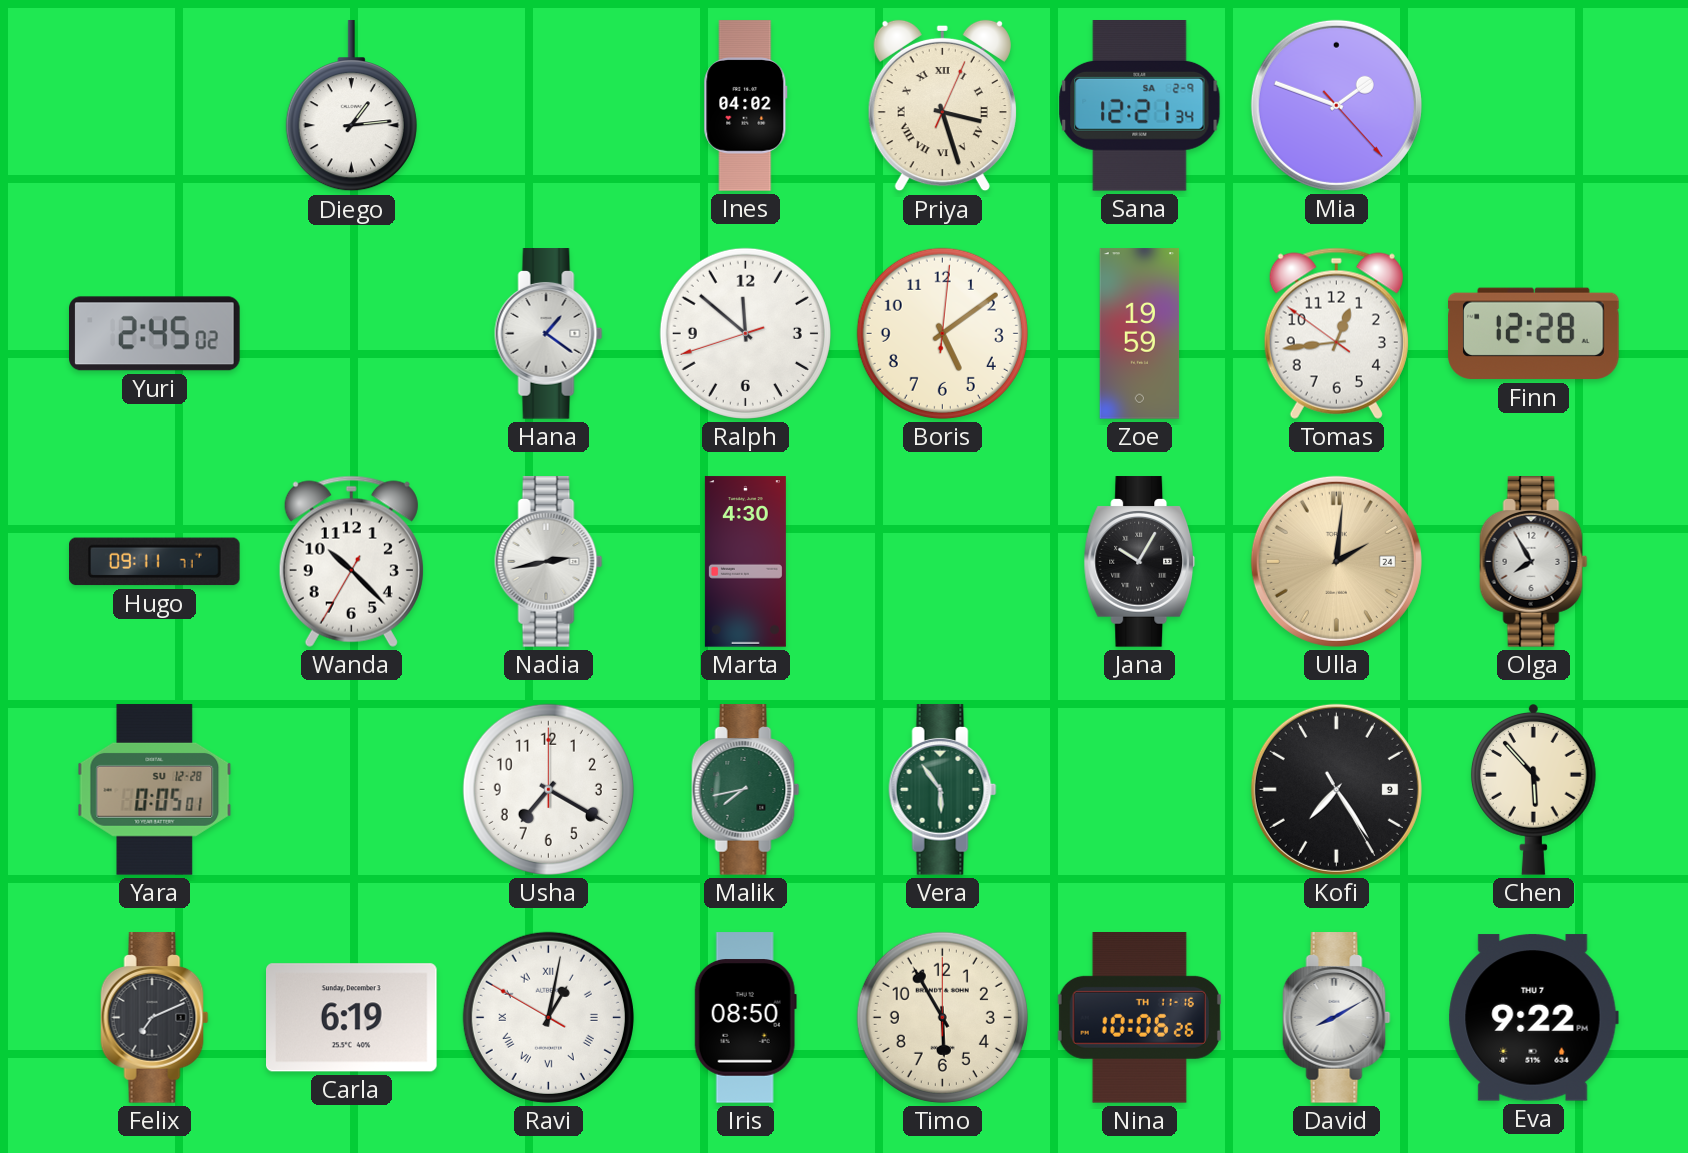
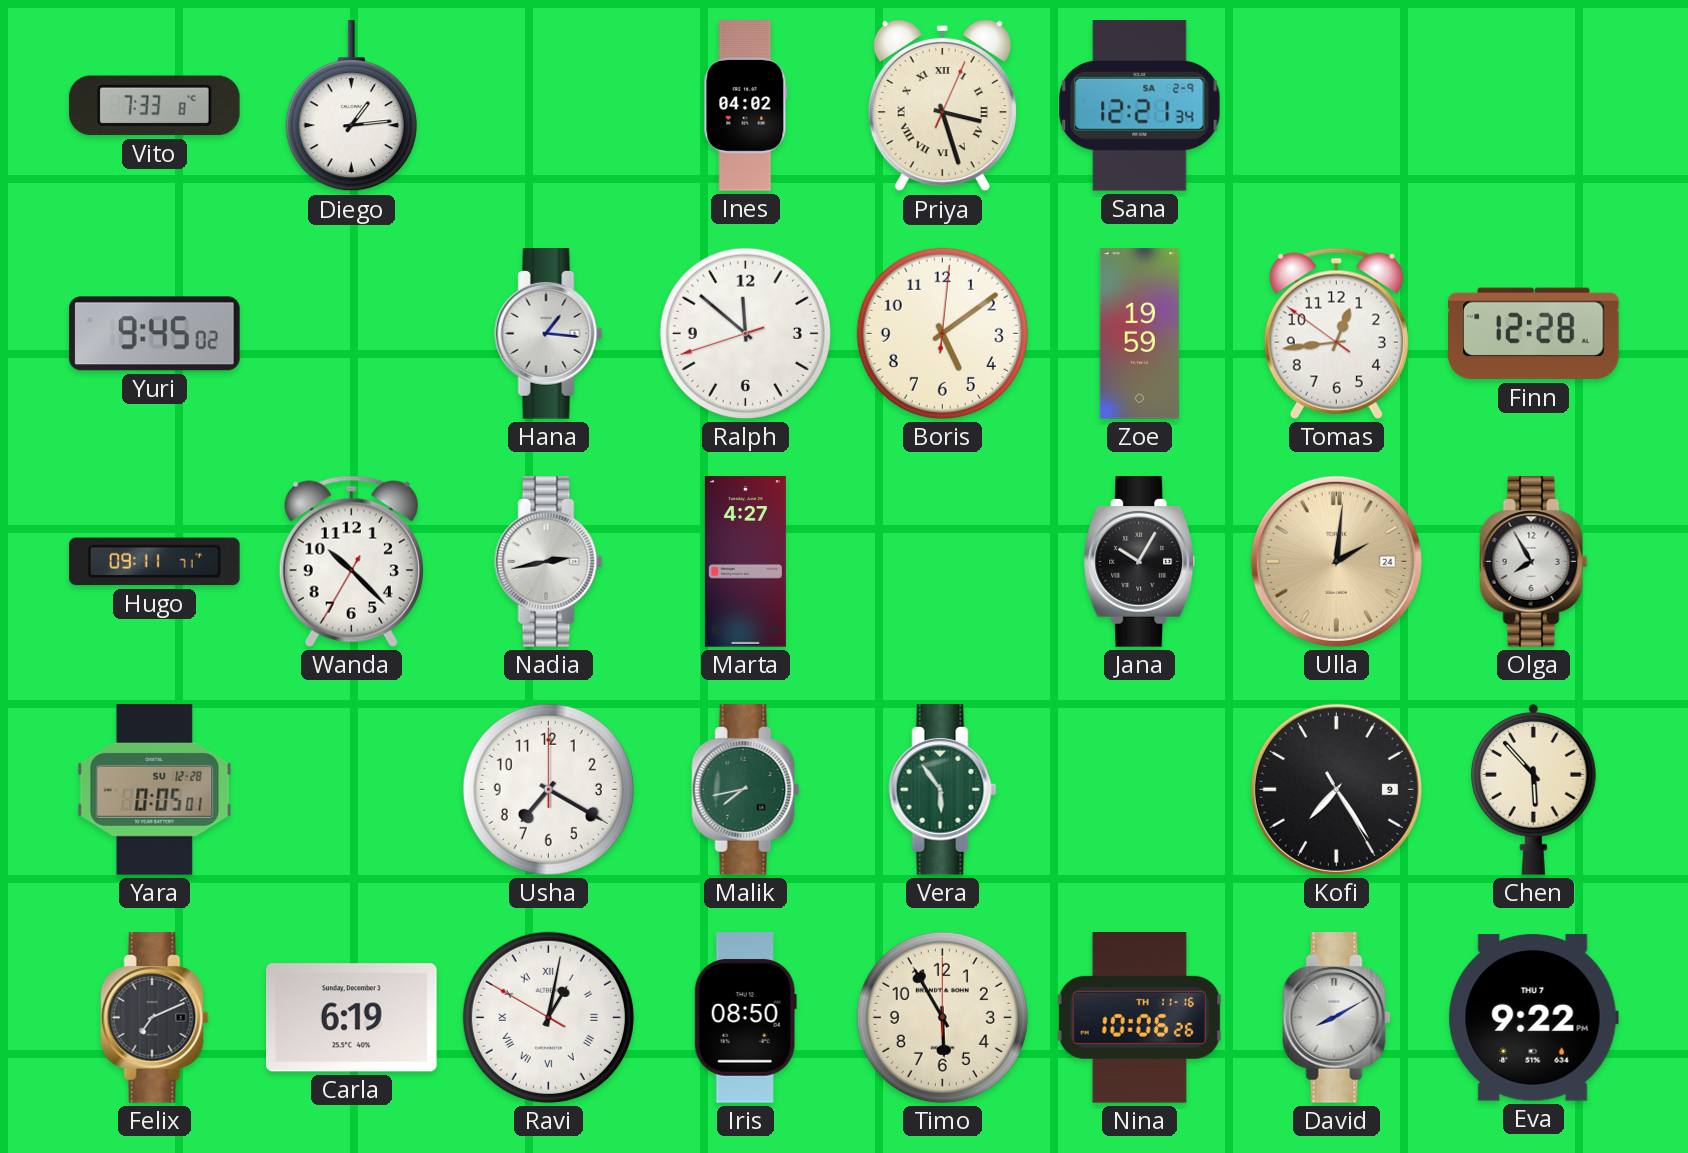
Vito: none -> 7:33 (155, 106)
Mia: 1:48 -> none (1336, 105)
Yuri: 2:45 -> 9:45 (155, 334)
Hana: 1:21 -> 1:16 (549, 334)
Marta: 4:30 -> 4:27 (745, 562)
